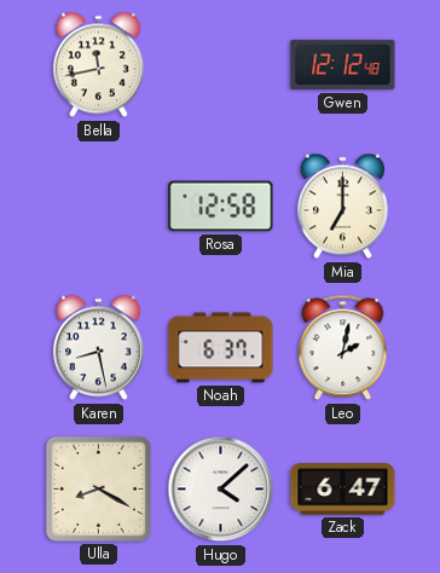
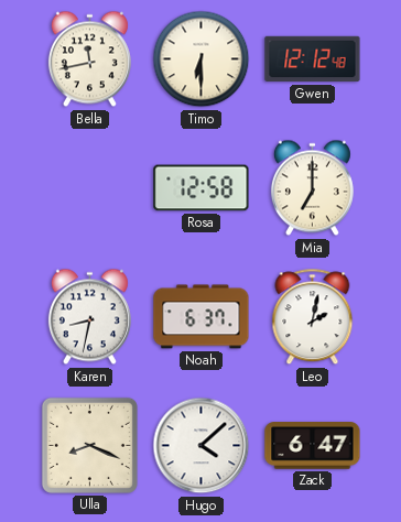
Timo: none -> 6:30 (202, 59)
Karen: 8:28 -> 8:32 (89, 317)
Ulla: 8:20 -> 8:19 (89, 445)
